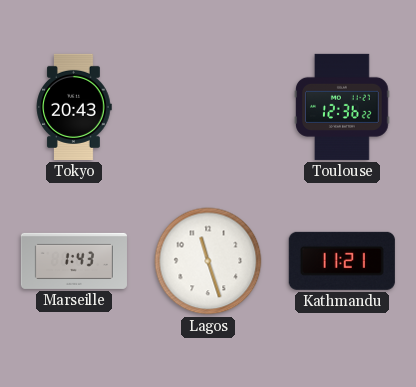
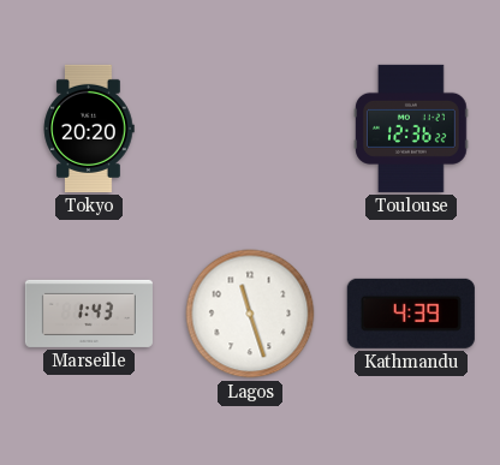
Tokyo: 20:43 -> 20:20 (89, 129)
Kathmandu: 11:21 -> 4:39 (411, 314)
